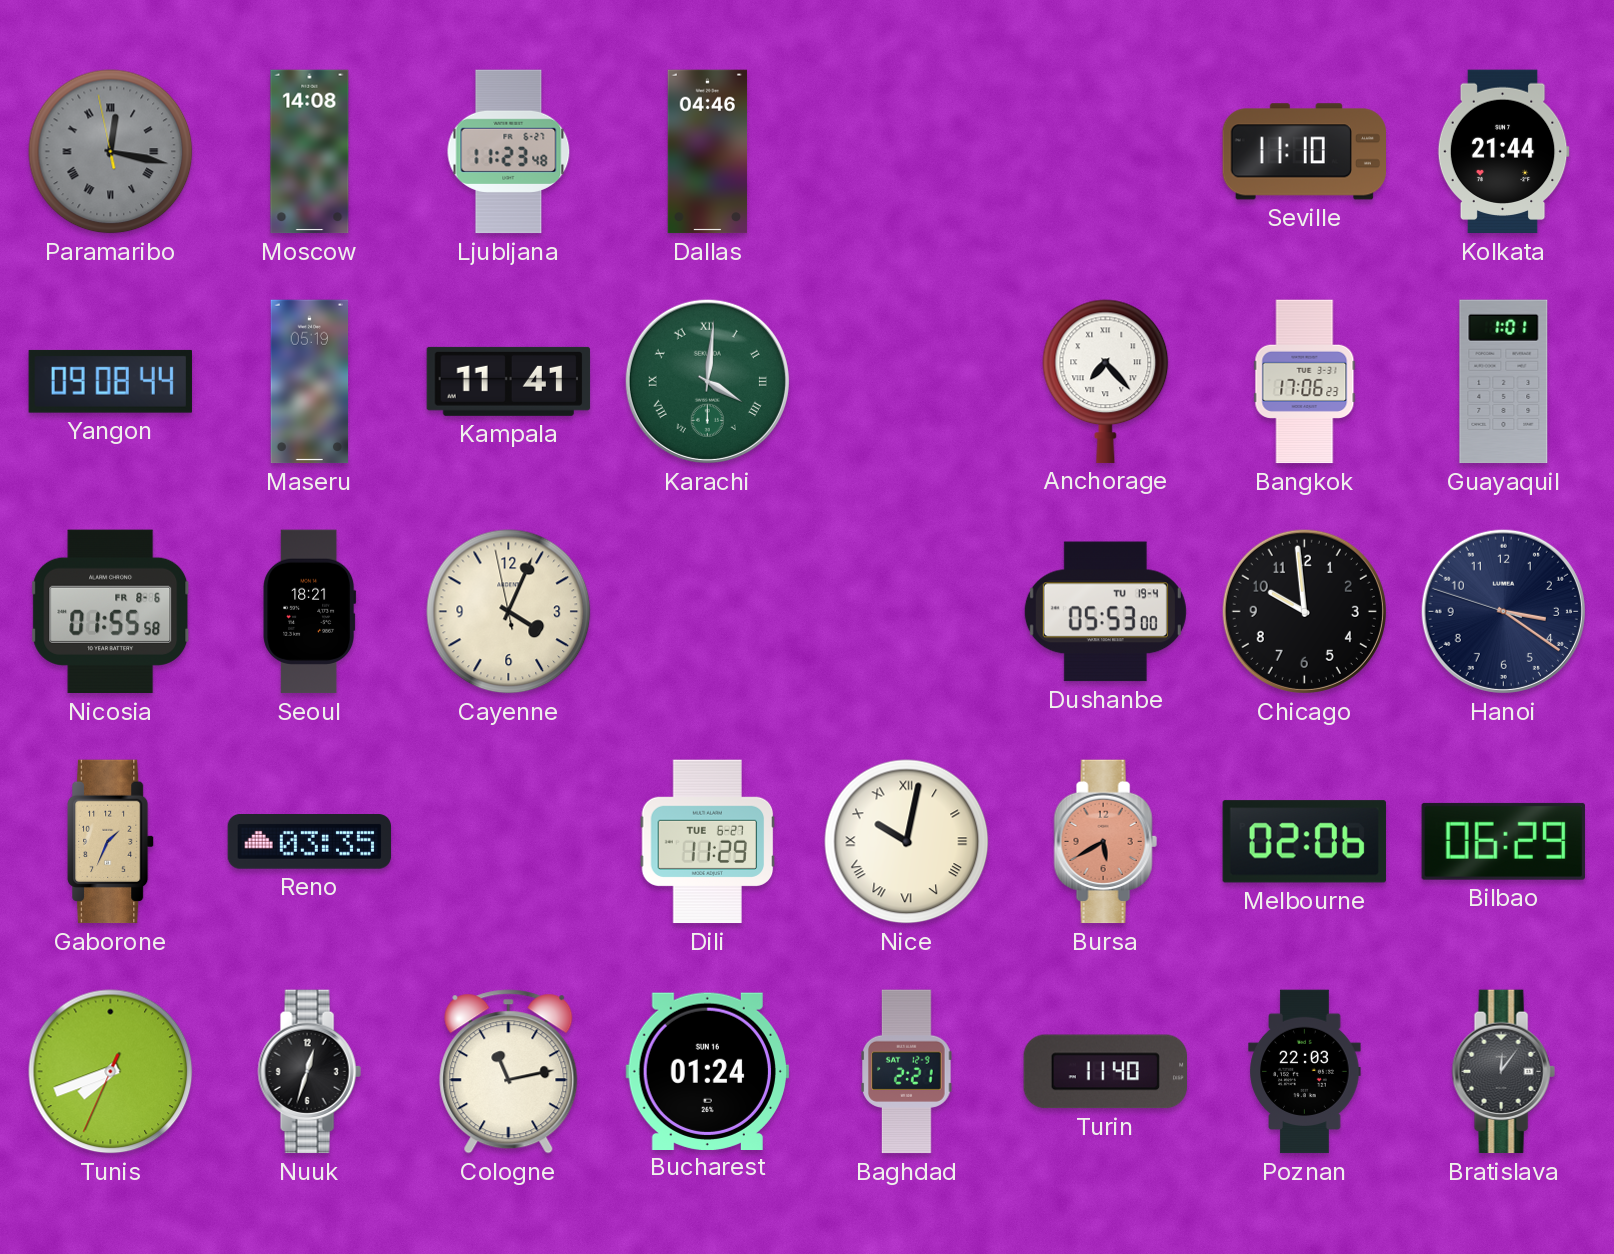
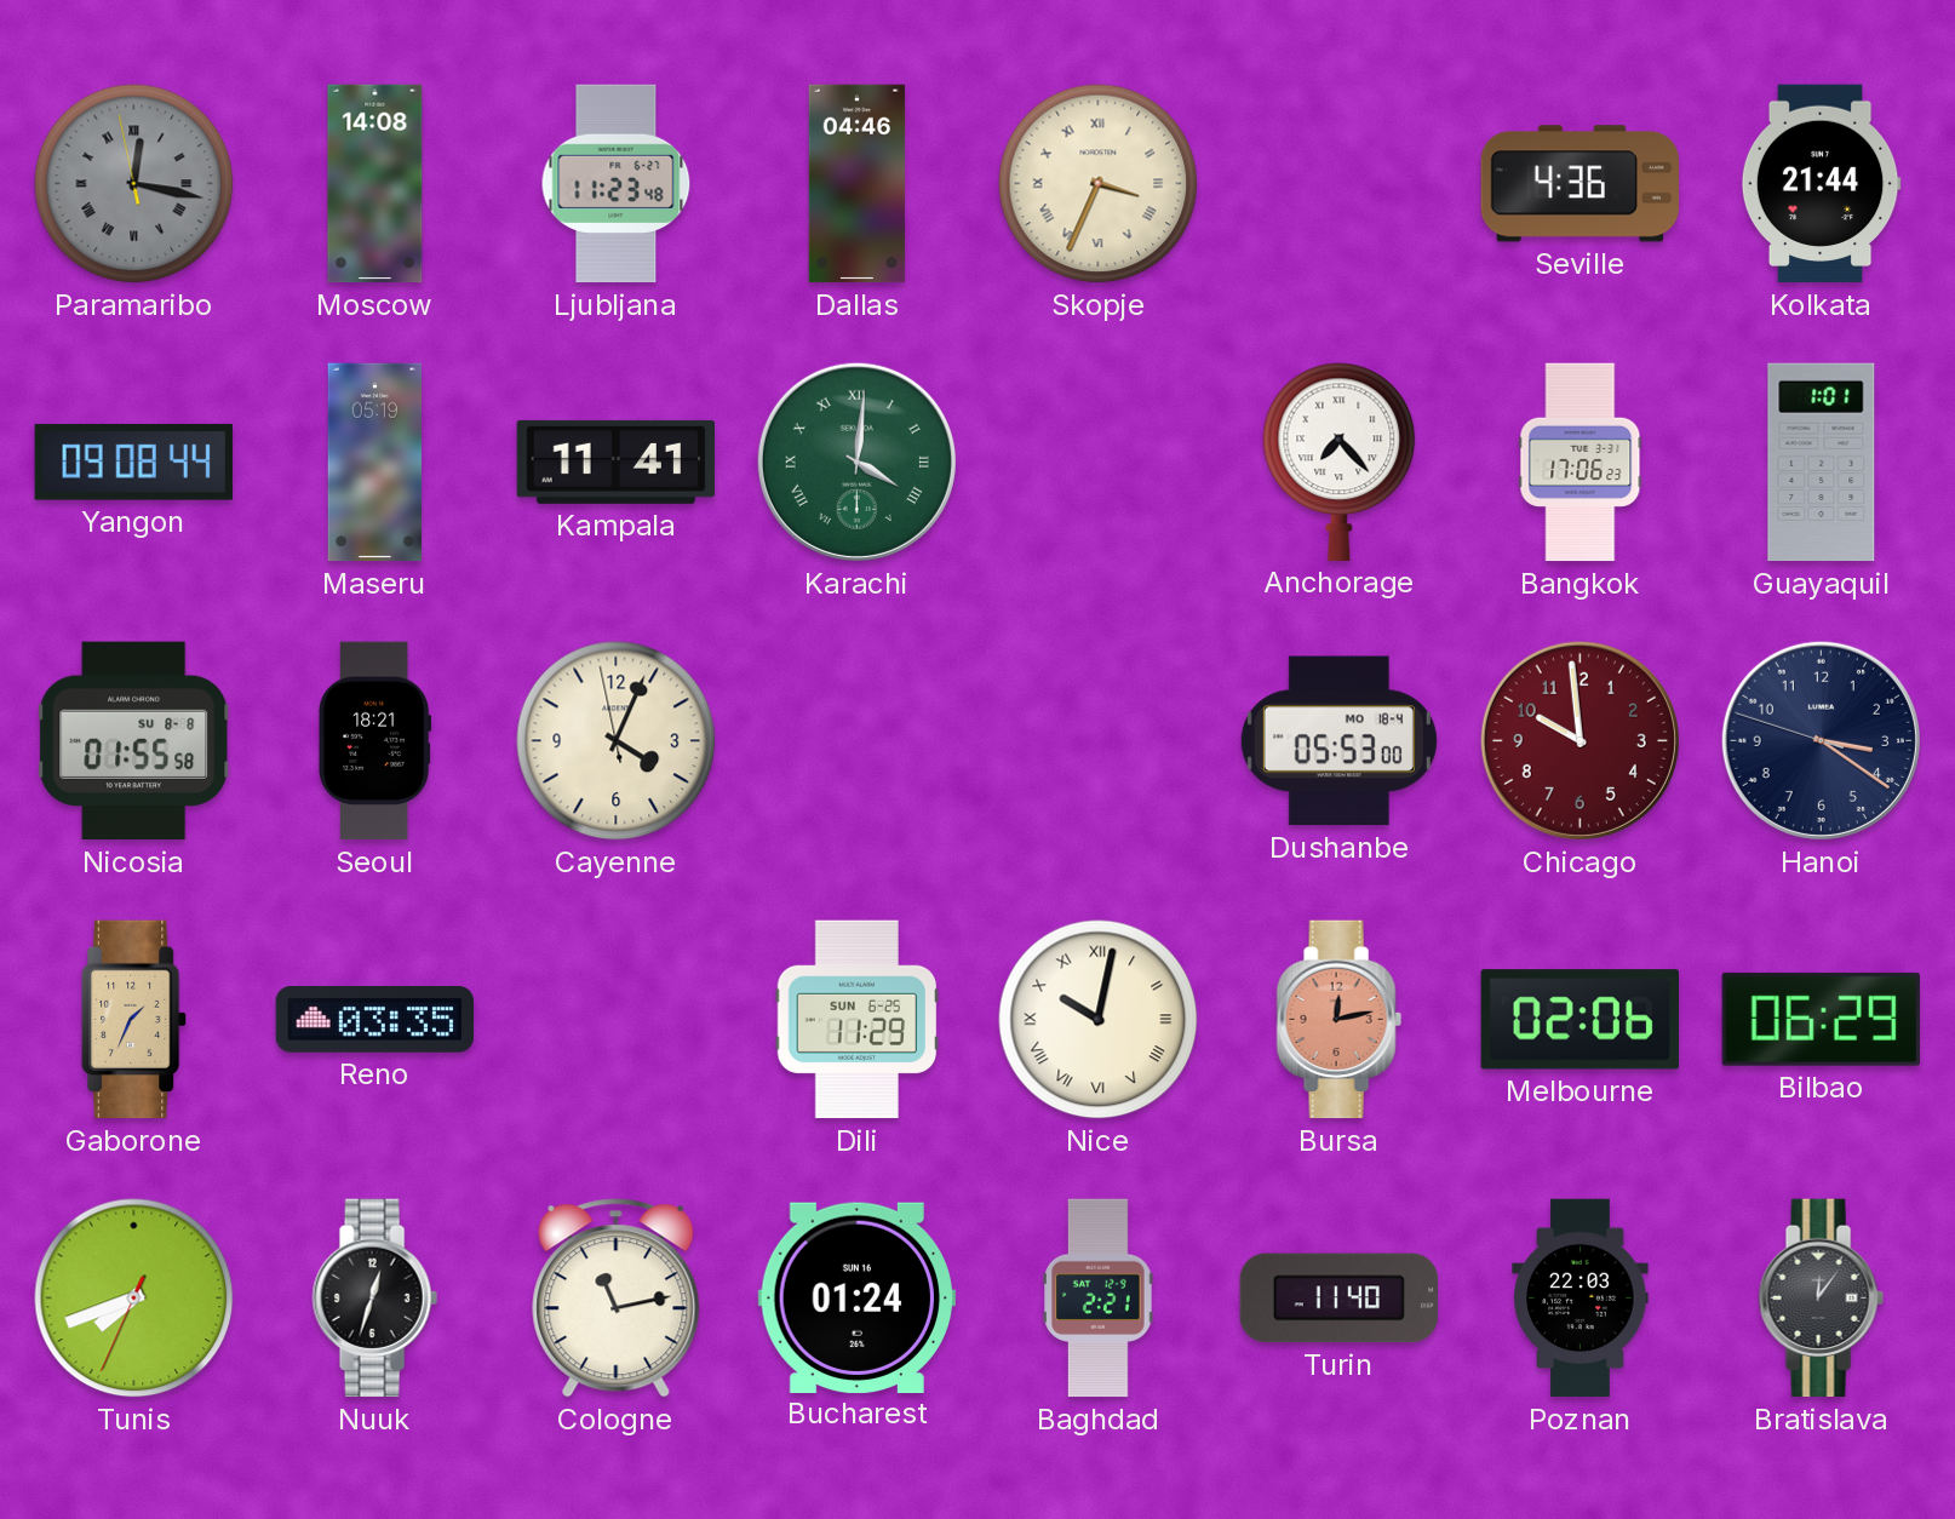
Skopje: none -> 3:34 (1099, 184)
Seville: 11:10 -> 4:36 (1580, 184)
Nicosia date: FR 8-6 -> SU 8-8 (134, 741)
Dushanbe date: TU 19-4 -> MO 18-4 (1338, 741)
Chicago dial: black -> burgundy (1580, 740)
Dili date: TUE 6-27 -> SUN 6-25 (858, 1020)
Bursa: 5:40 -> 12:13 (1338, 1020)
